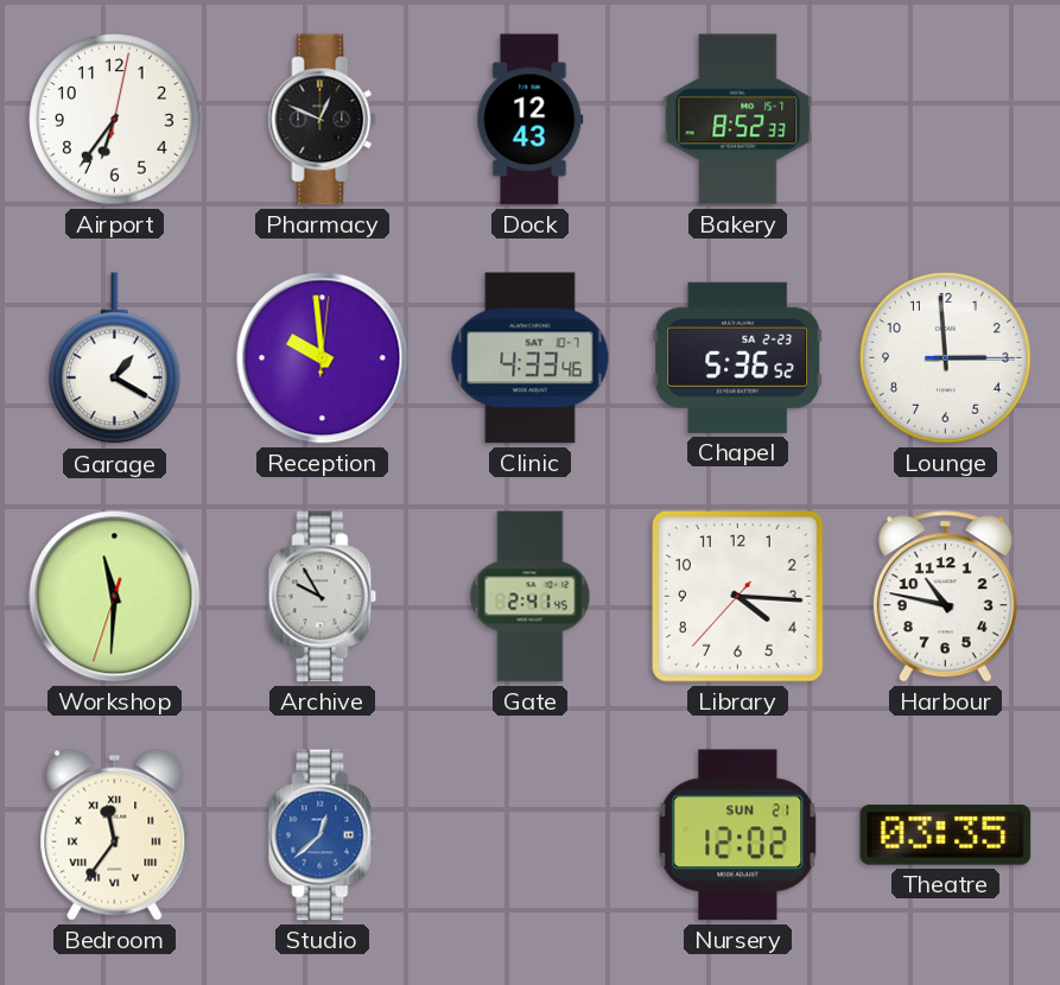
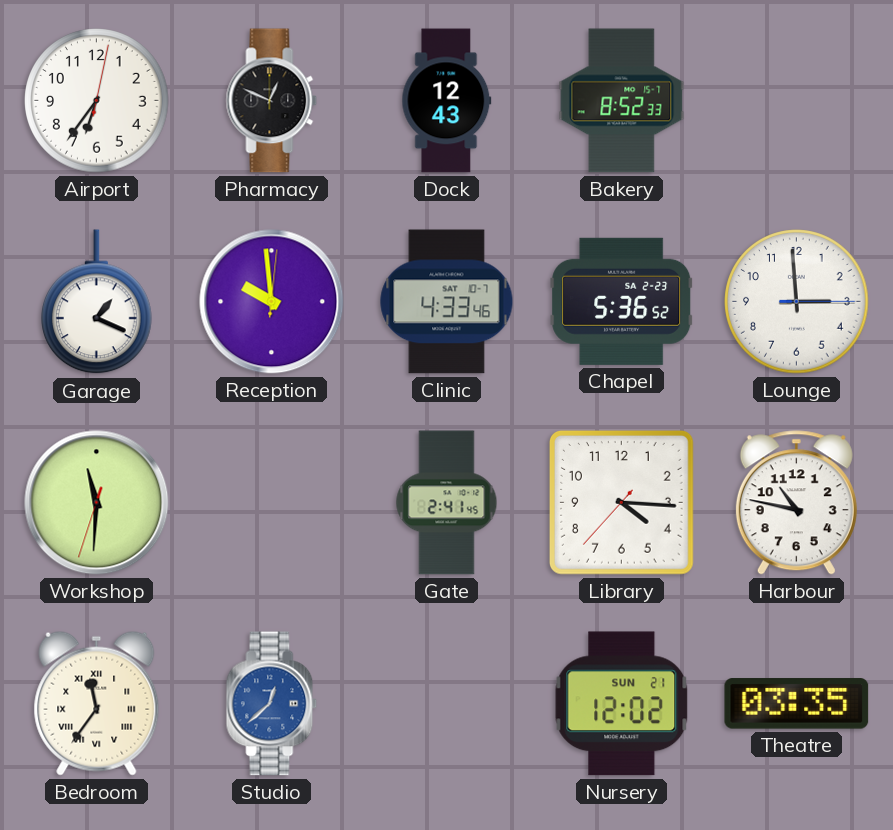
Garage: 1:20 -> 1:19 (97, 302)
Archive: 9:55 -> none (323, 597)
